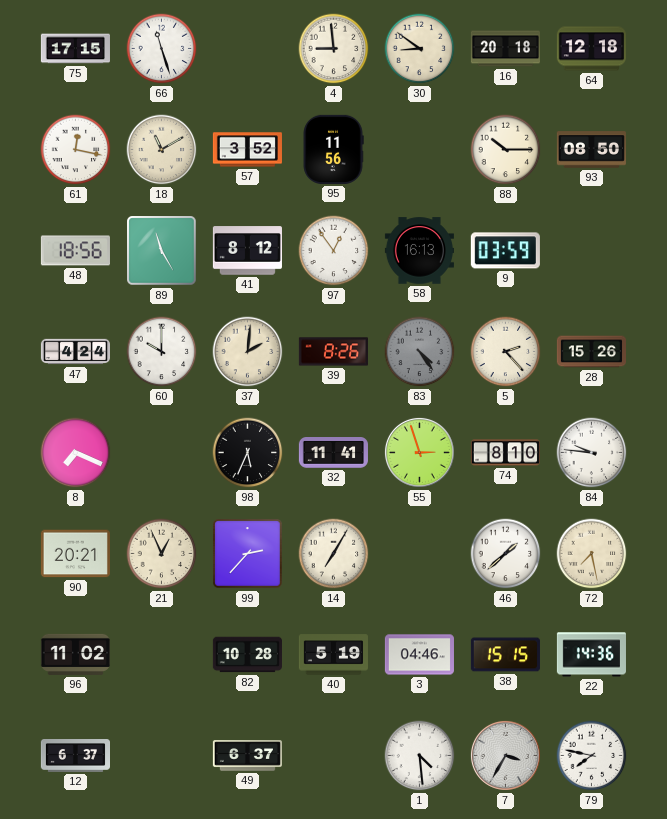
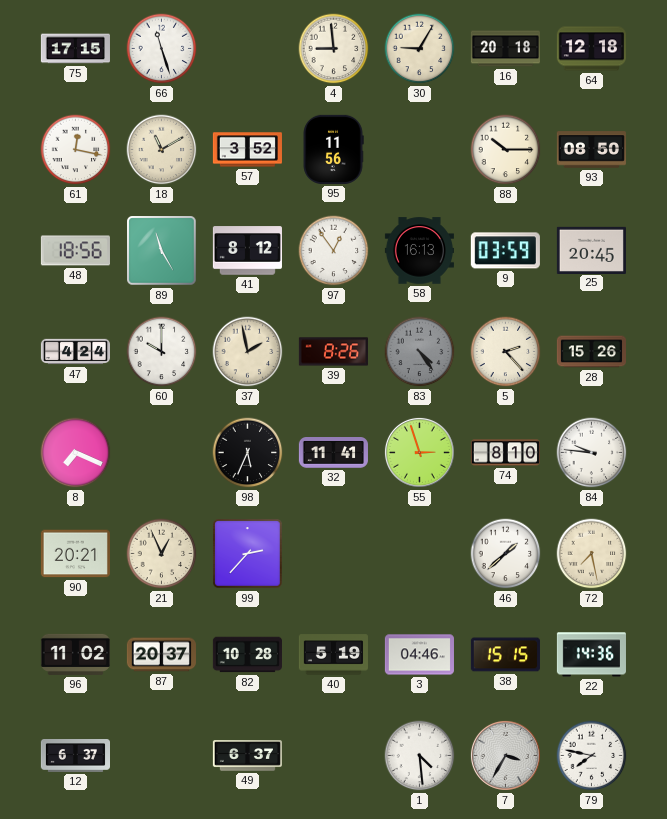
30: 8:51 -> 9:05 (420, 49)
25: none -> 20:45 (591, 250)
37: 2:01 -> 1:58 (248, 352)
14: 7:05 -> none (334, 554)
87: none -> 20:37 (161, 655)
